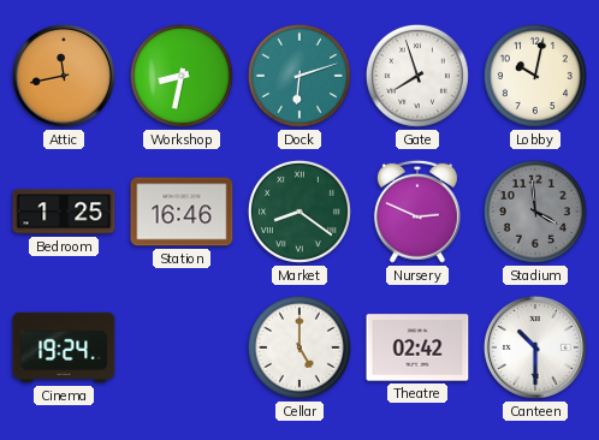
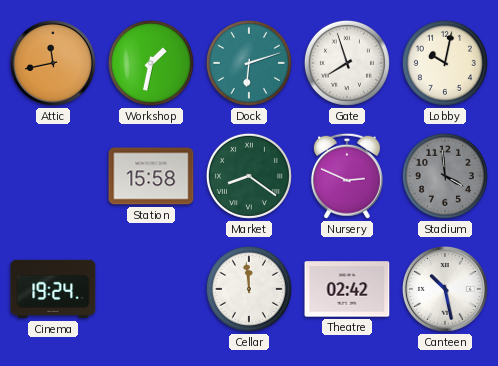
Workshop: 8:32 -> 1:32 (151, 63)
Bedroom: 1:25 -> none (64, 212)
Station: 16:46 -> 15:58 (151, 176)
Cellar: 5:00 -> 11:59 (249, 289)
Canteen: 10:30 -> 10:28 (445, 289)
